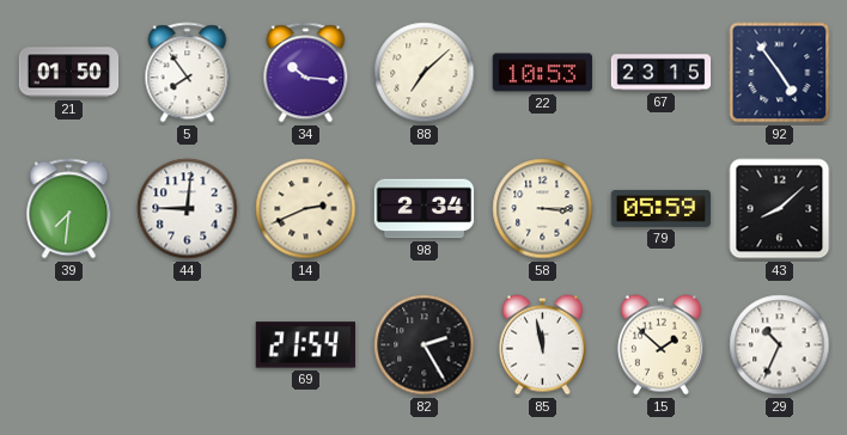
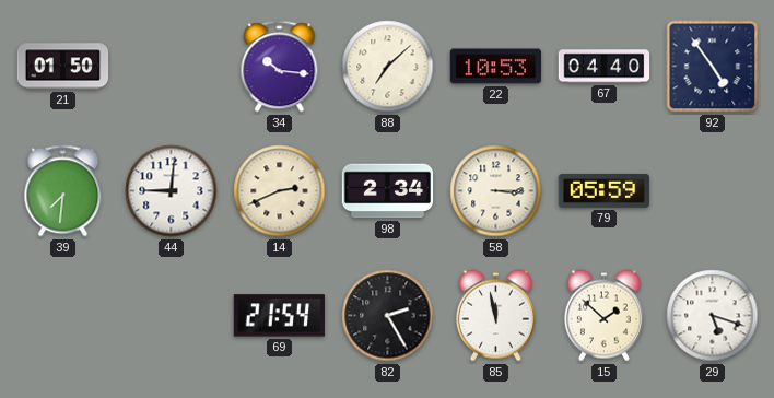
5: 7:54 -> none (188, 73)
67: 23:15 -> 04:40 (605, 67)
43: 8:08 -> none (780, 209)
29: 10:34 -> 5:18 (713, 316)
